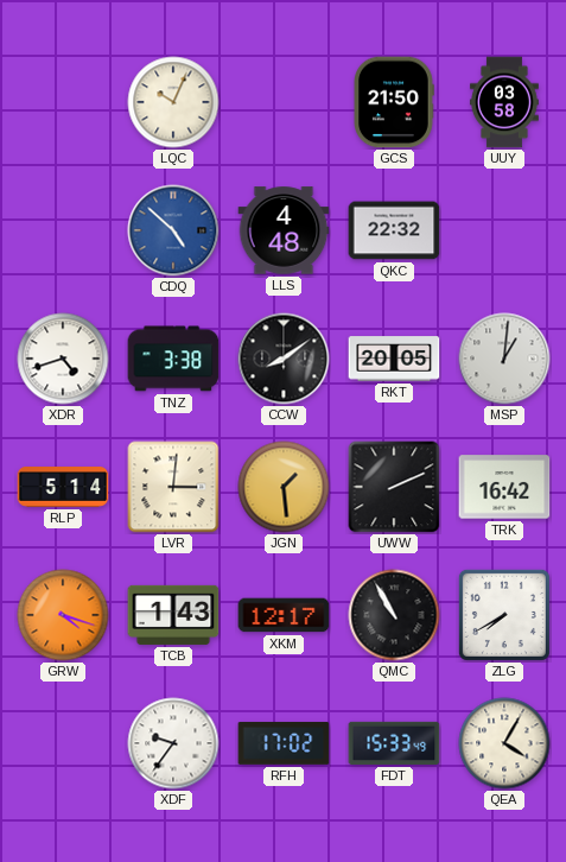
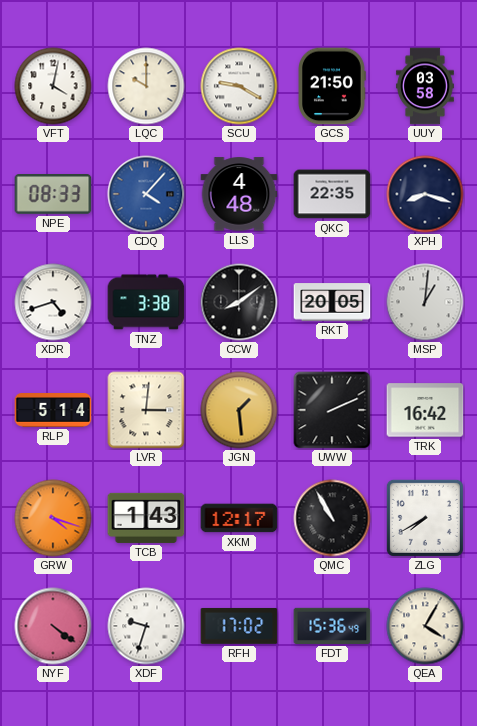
VFT: none -> 4:02 (53, 86)
LQC: 10:04 -> 10:00 (146, 86)
SCU: none -> 9:20 (239, 86)
NPE: none -> 08:33 (53, 195)
CDQ: 4:52 -> 4:07 (146, 194)
QKC: 22:32 -> 22:35 (332, 194)
XPH: none -> 8:18 (425, 194)
NYF: none -> 4:21 (53, 626)
XDF: 9:36 -> 9:33 (146, 626)
FDT: 15:33 -> 15:36 (332, 626)
